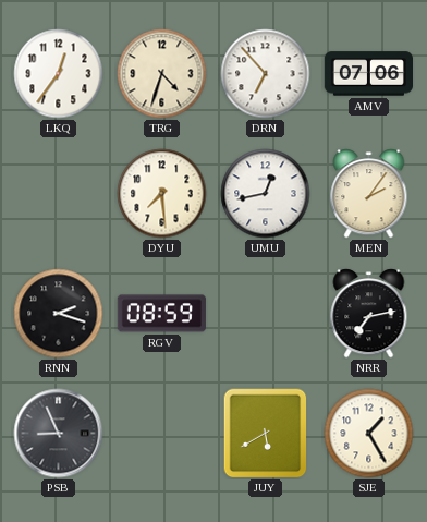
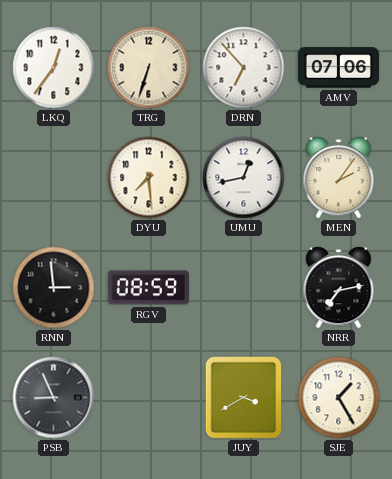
TRG: 4:33 -> 6:33 (149, 68)
RNN: 2:18 -> 2:59 (54, 288)
JUY: 5:40 -> 3:40 (244, 398)
